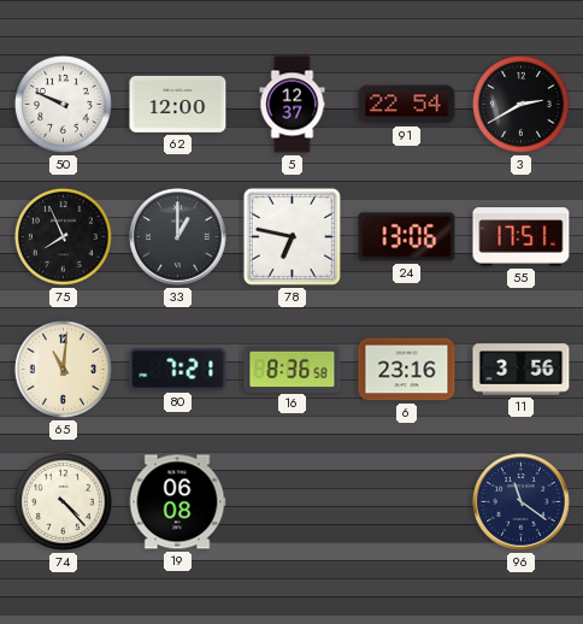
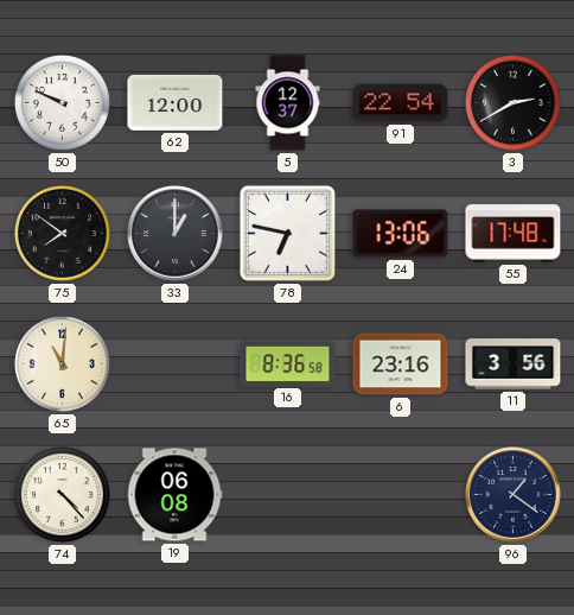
75: 7:56 -> 7:51 (62, 233)
55: 17:51 -> 17:48 (514, 234)
80: 7:21 -> none (178, 369)
96: 11:21 -> 1:21 (514, 495)
